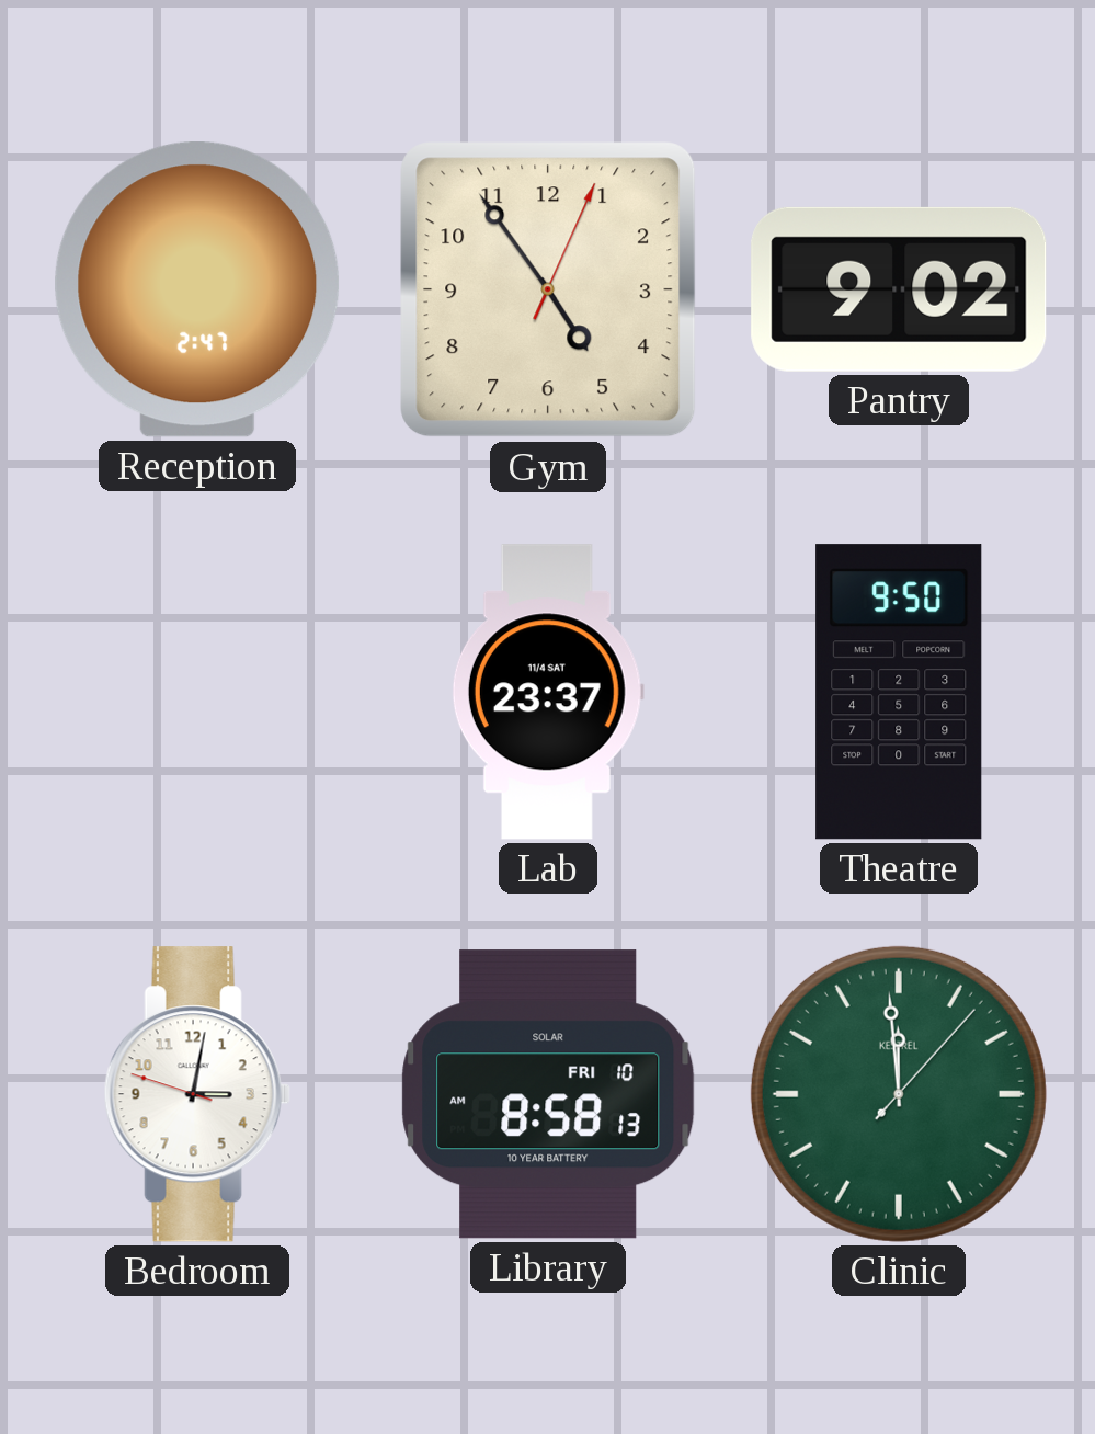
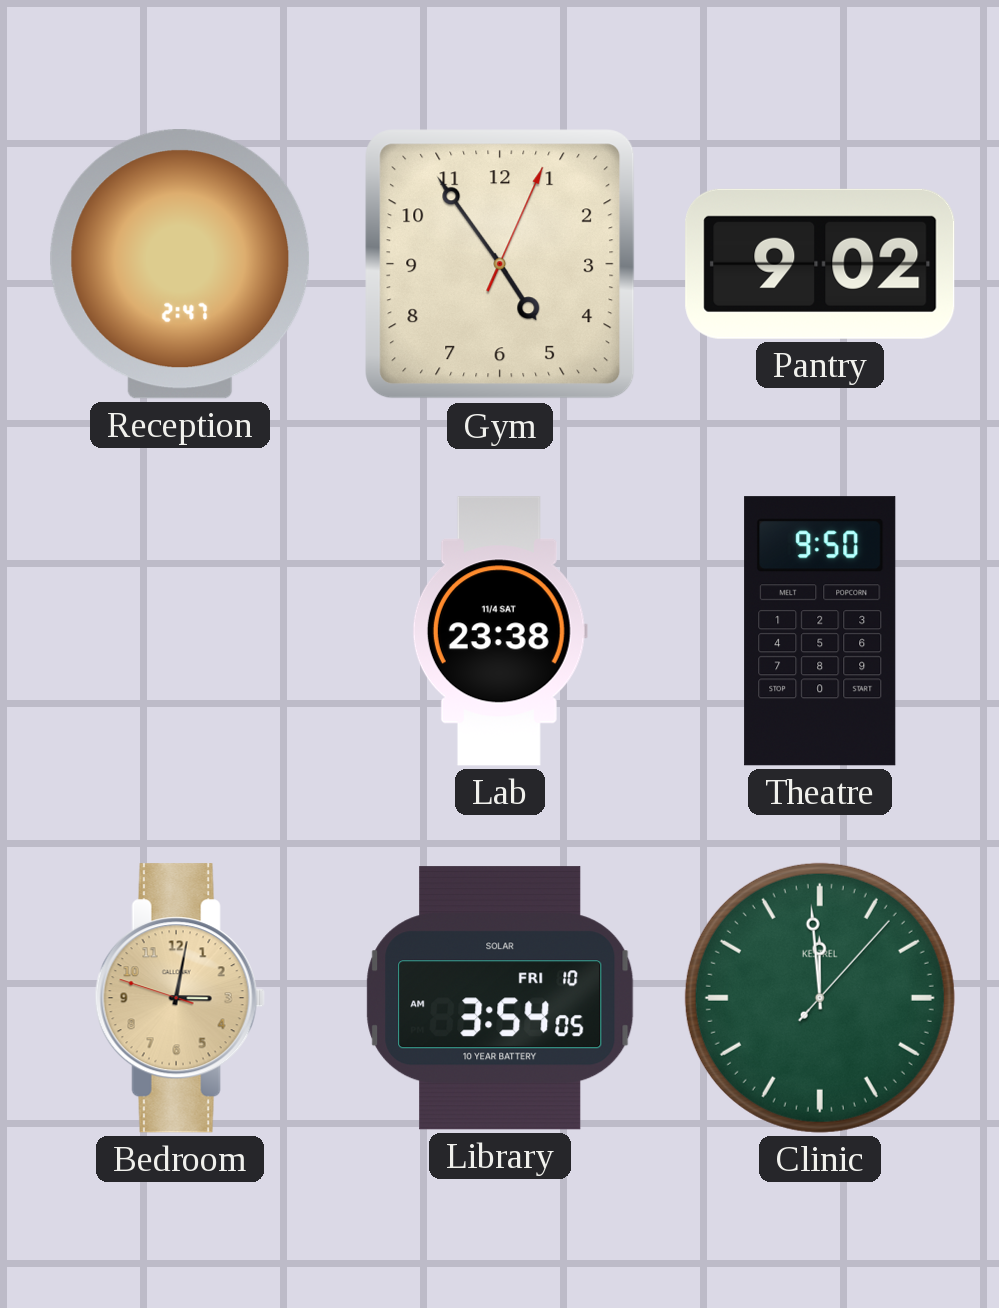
Lab: 23:37 -> 23:38 (500, 631)
Bedroom dial: white -> champagne (180, 998)
Library: 8:58 -> 3:54 (500, 998)
